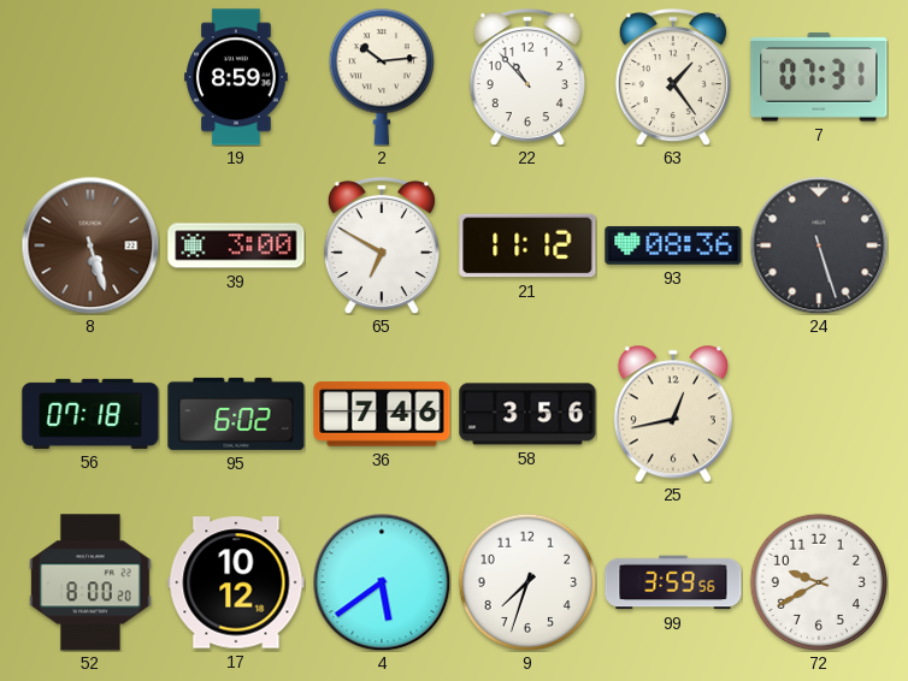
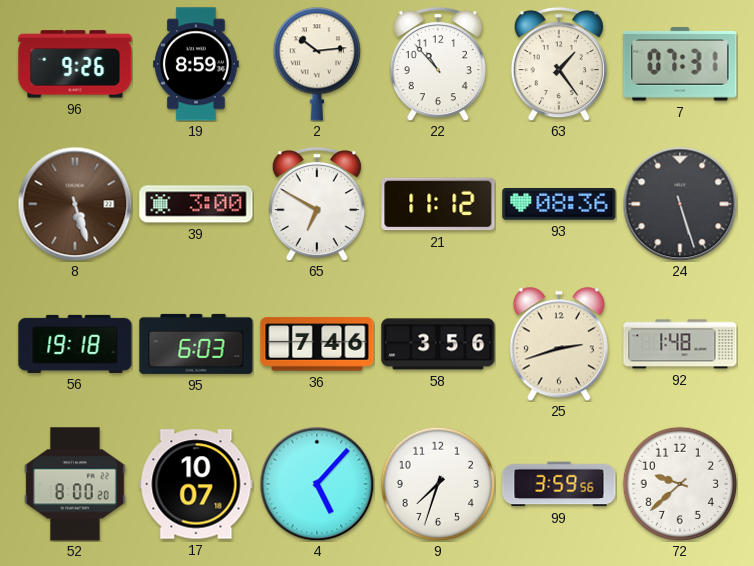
96: none -> 9:26 (75, 64)
56: 07:18 -> 19:18 (75, 344)
95: 6:02 -> 6:03 (196, 344)
25: 12:43 -> 2:42 (559, 344)
92: none -> 1:48 (680, 344)
17: 10:12 -> 10:07 (196, 484)
4: 5:39 -> 5:07 (317, 484)
72: 9:40 -> 9:38 (679, 483)
